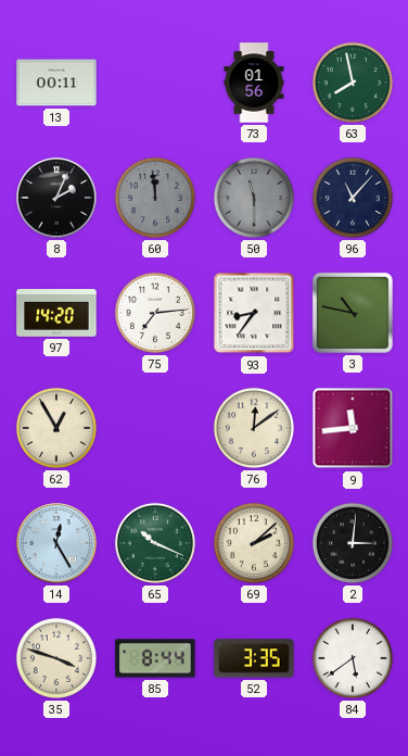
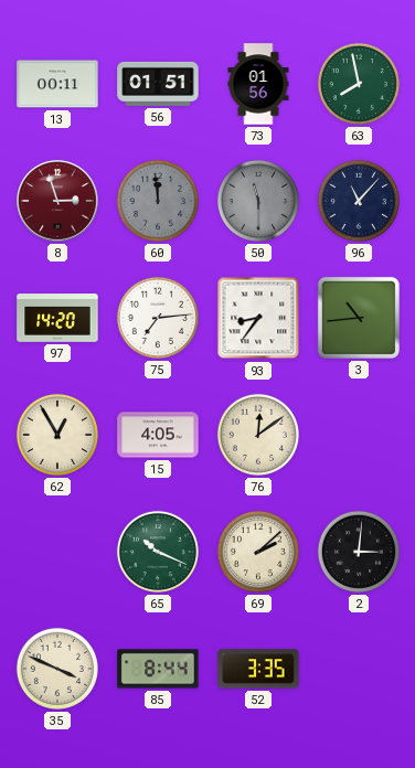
56: none -> 01:51 (158, 84)
8: 2:04 -> 2:57 (57, 201)
8 dial: black -> burgundy (57, 201)
3: 10:47 -> 10:44 (359, 318)
15: none -> 4:05 (158, 435)
9: 11:44 -> none (353, 428)
14: 12:25 -> none (56, 543)
35: 3:48 -> 3:49 (57, 669)
84: 5:39 -> none (353, 658)
